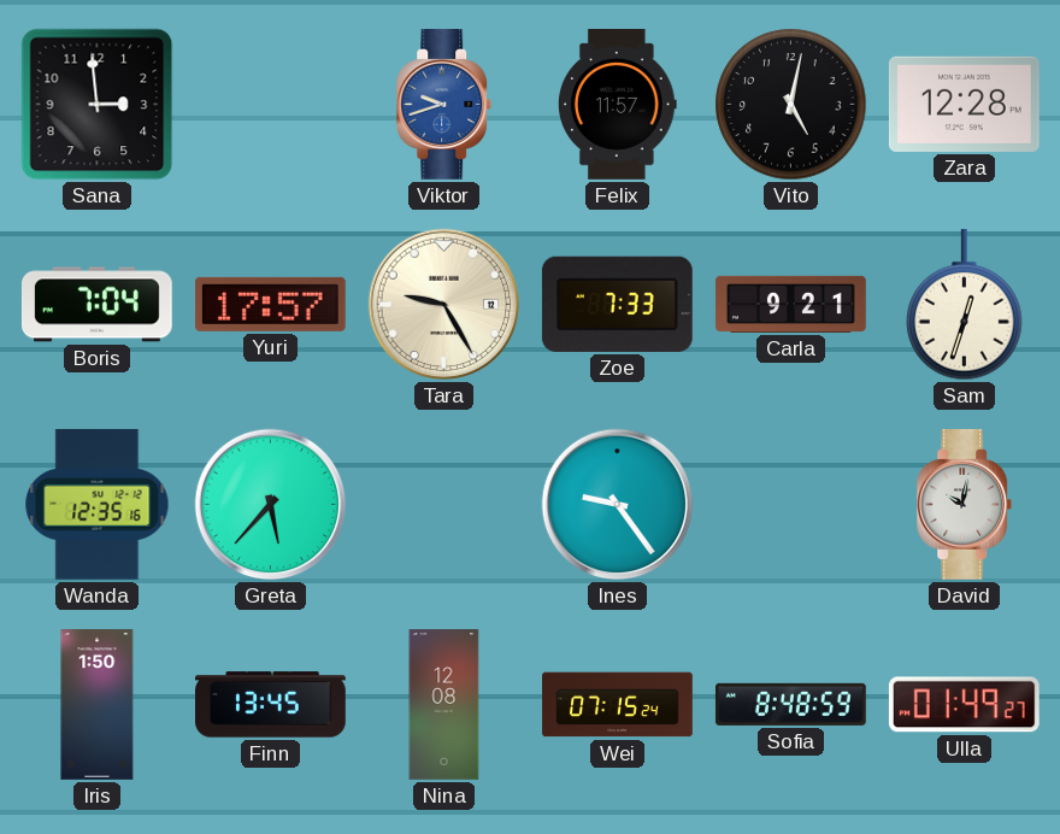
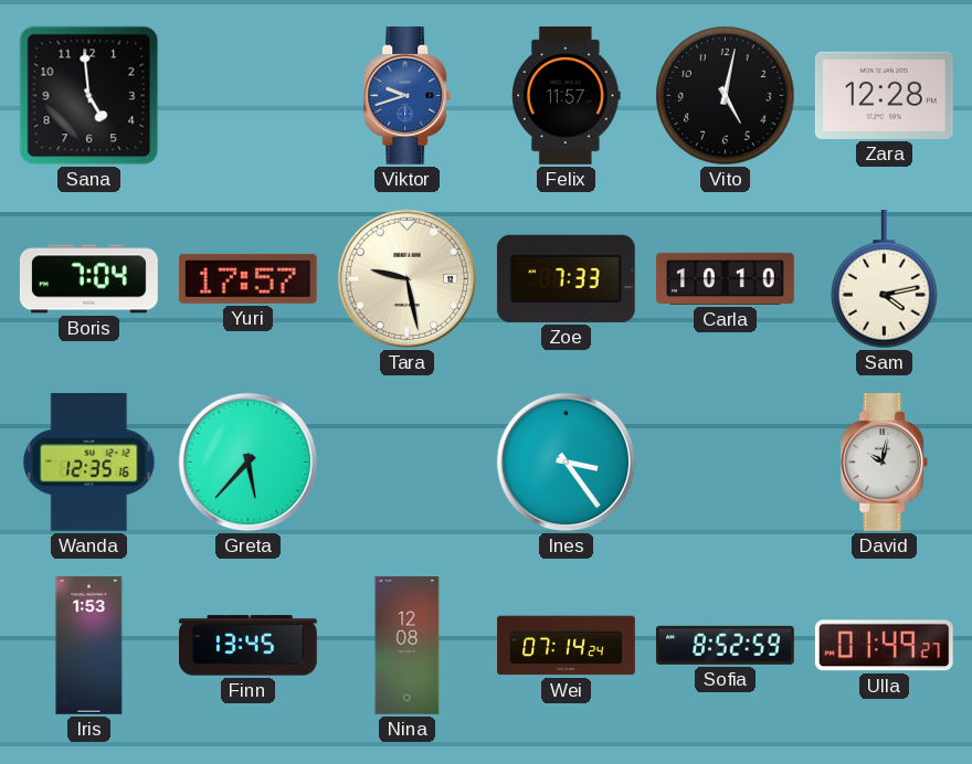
Sana: 2:59 -> 4:59 (89, 96)
Tara: 9:25 -> 9:28 (408, 279)
Carla: 9:21 -> 10:10 (726, 278)
Sam: 12:33 -> 4:13 (885, 280)
Ines: 9:24 -> 3:24 (567, 463)
Iris: 1:50 -> 1:53 (89, 646)
Wei: 07:15 -> 07:14 (567, 646)
Sofia: 8:48 -> 8:52 (725, 645)
